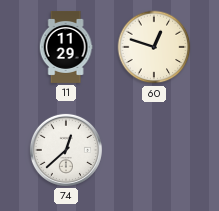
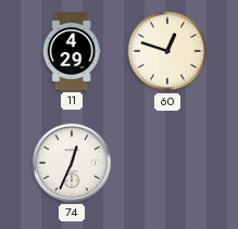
11: 11:29 -> 4:29 (72, 51)
74: 12:38 -> 12:34 (72, 163)
